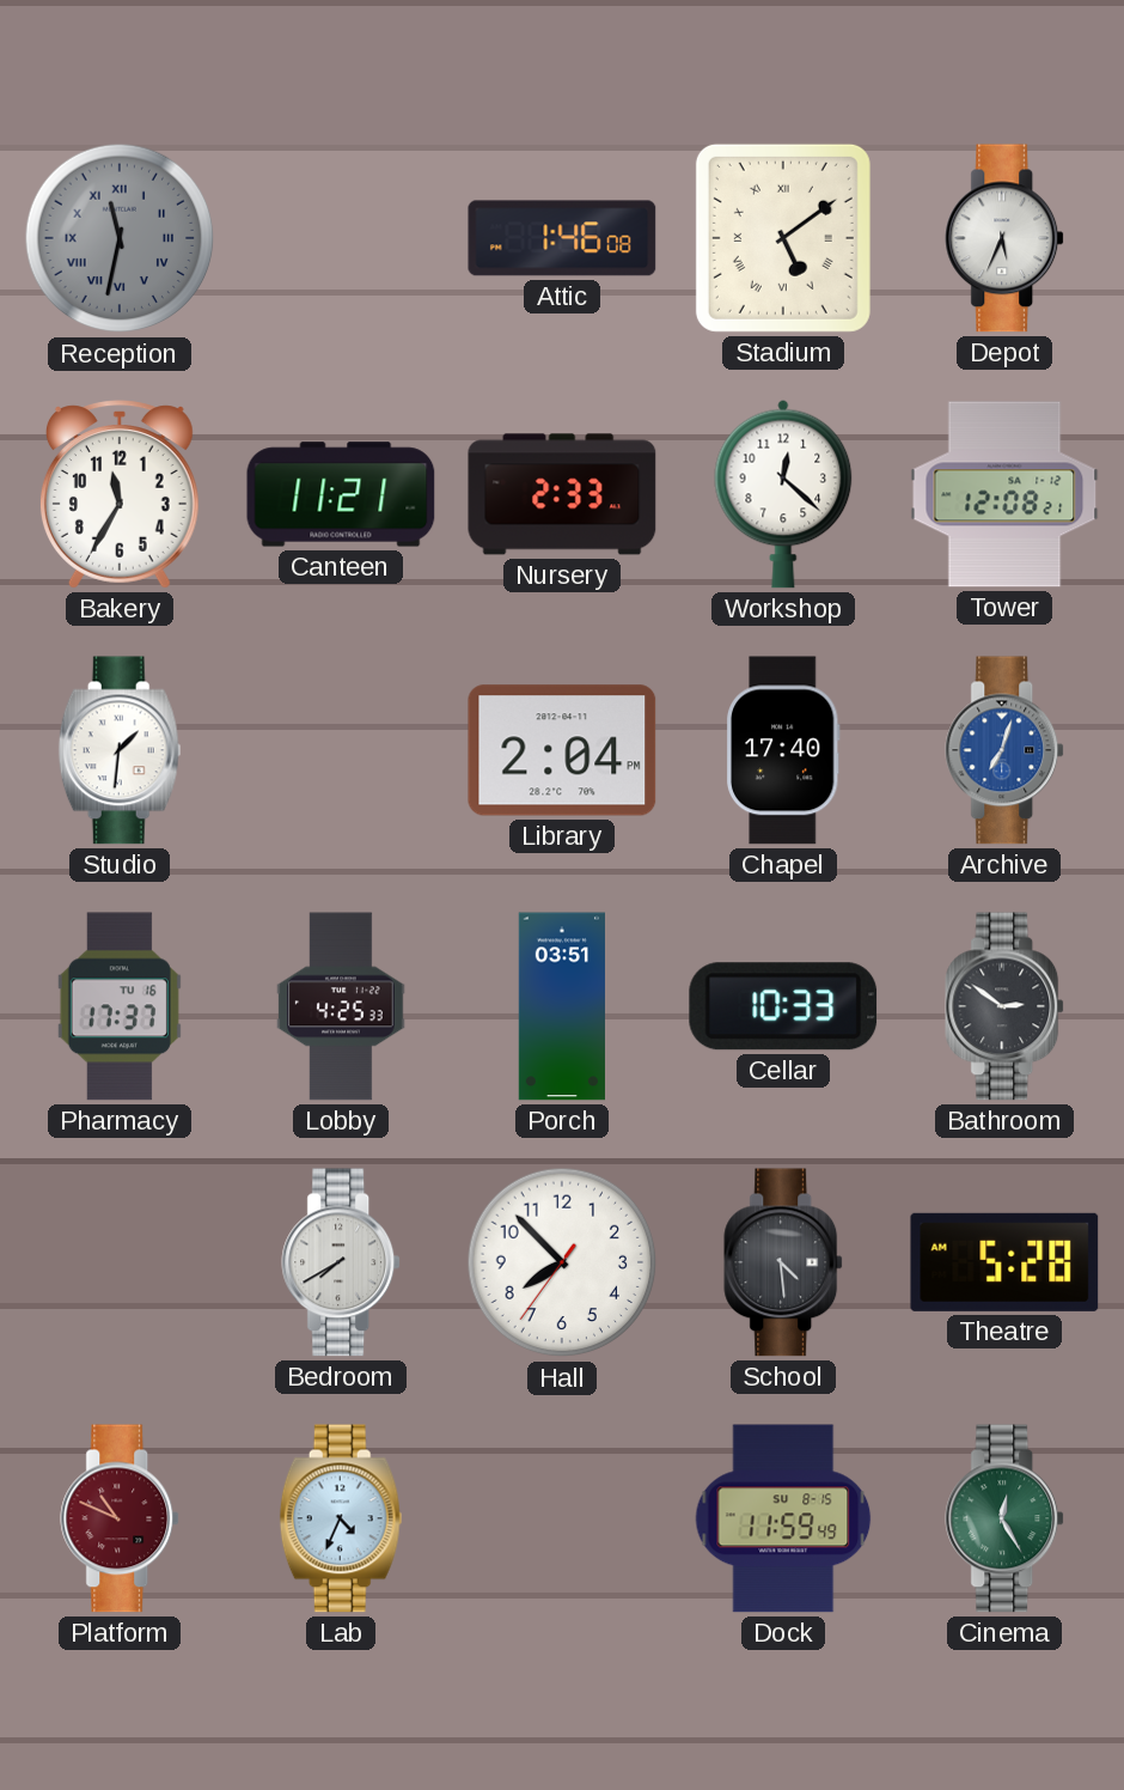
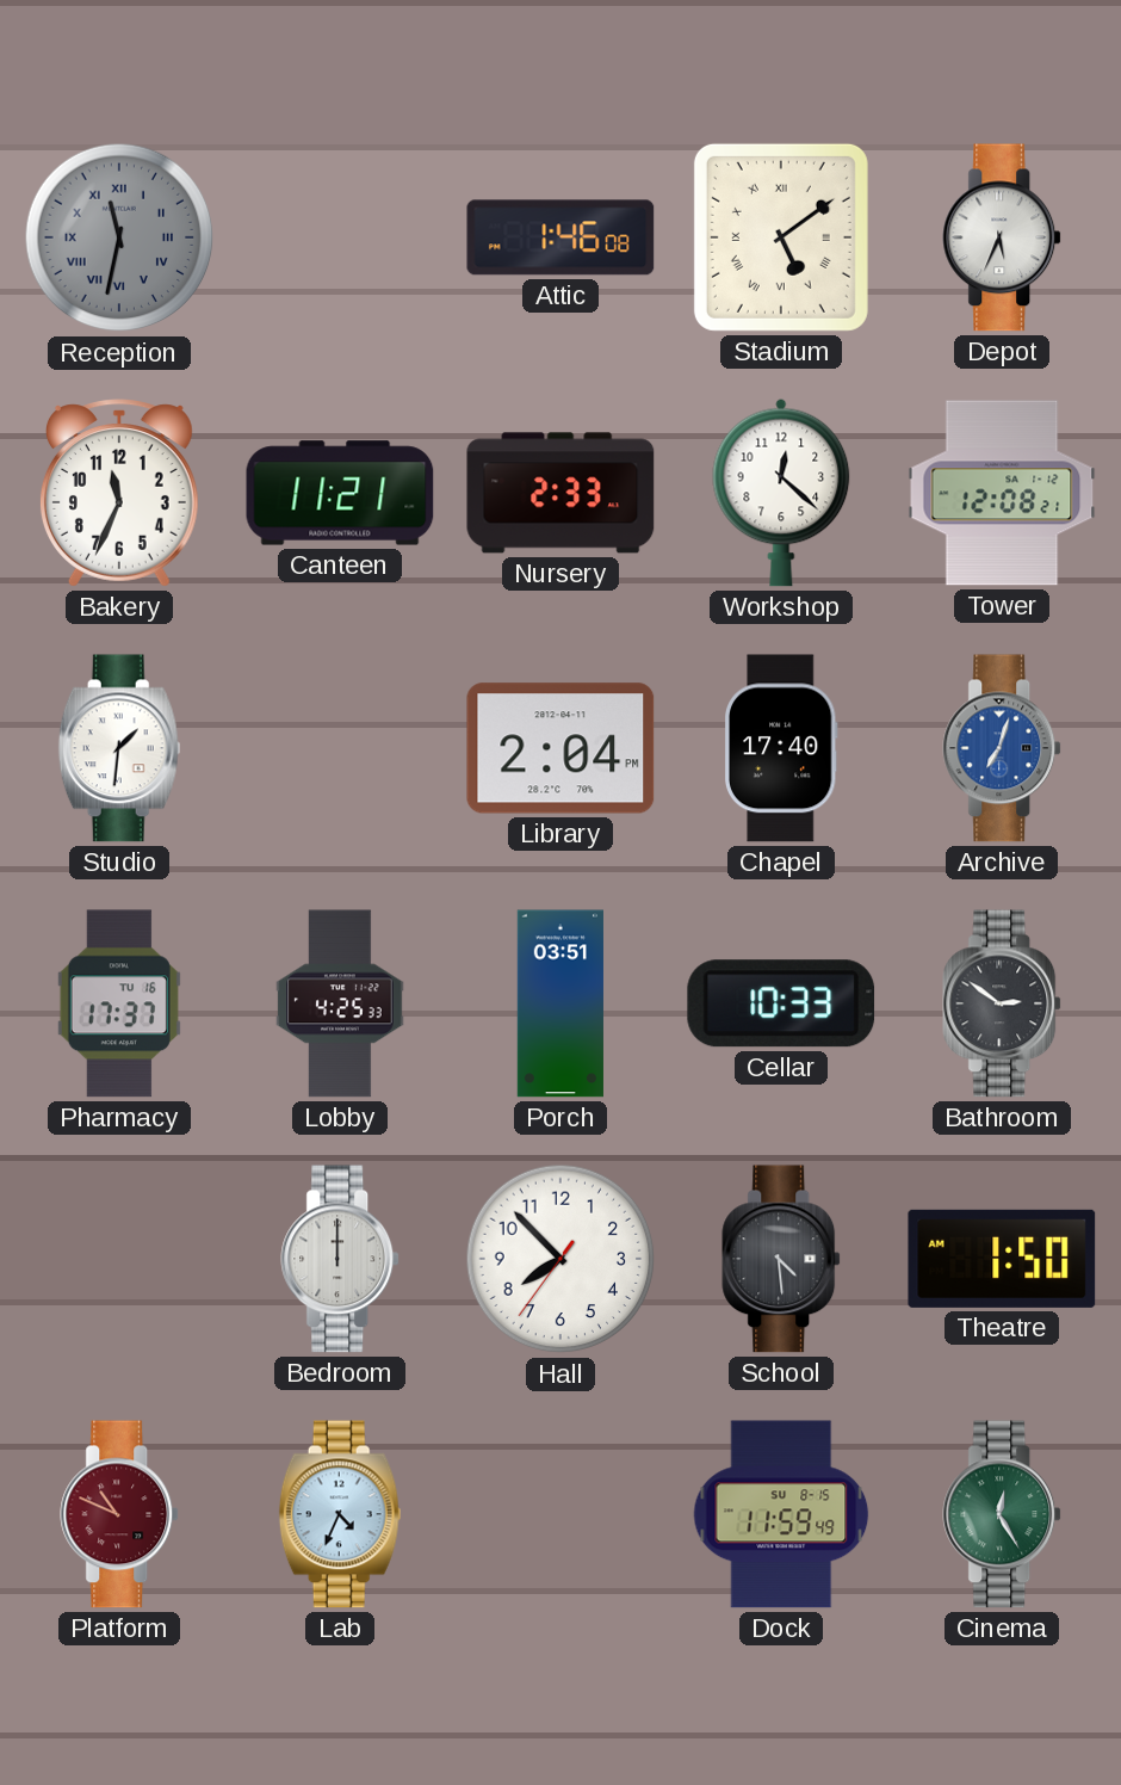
Bakery: 11:35 -> 11:34 (119, 493)
Bedroom: 7:40 -> 12:00 (341, 1259)
Theatre: 5:28 -> 1:50 (1002, 1259)
